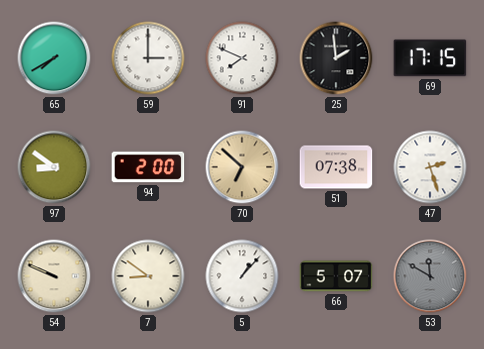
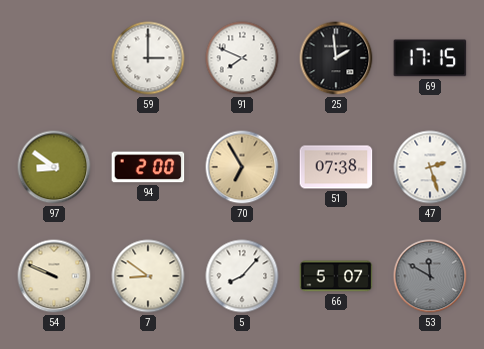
65: 7:40 -> none (54, 58)
70: 6:52 -> 6:55 (242, 167)
5: 1:07 -> 8:07 (242, 276)
